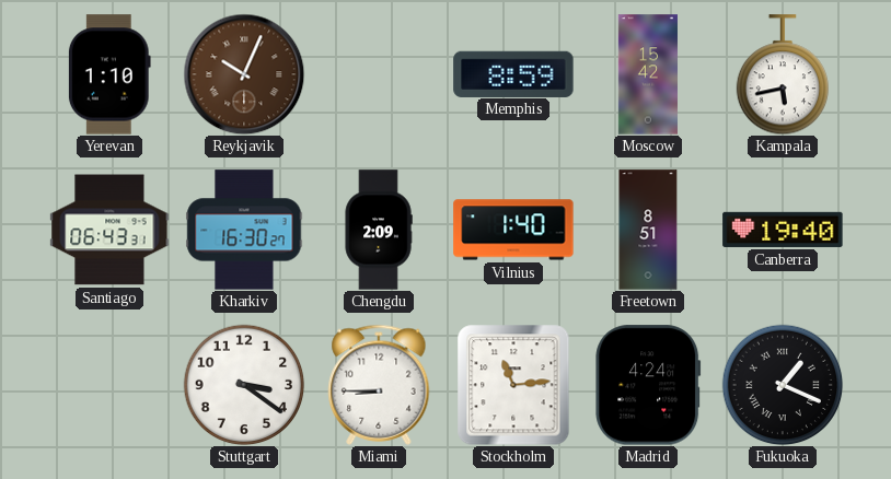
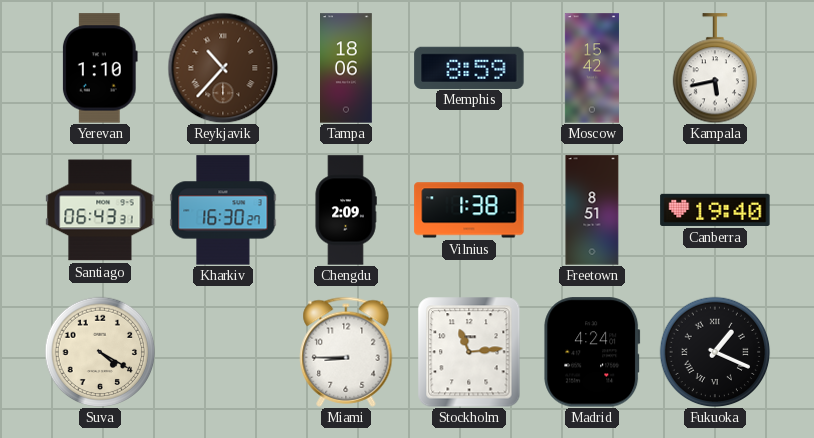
Reykjavik: 10:04 -> 10:37 (223, 68)
Tampa: none -> 18:06 (347, 68)
Vilnius: 1:40 -> 1:38 (469, 210)
Suva: none -> 4:20 (100, 352)
Stuttgart: 3:21 -> none (244, 385)
